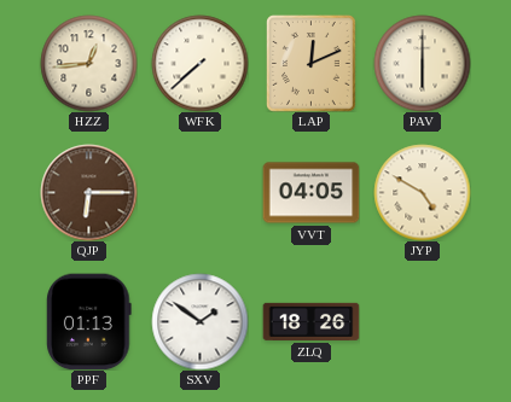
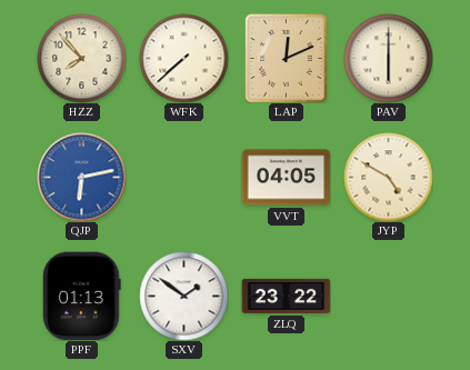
HZZ: 12:44 -> 7:53 (81, 58)
QJP: 6:15 -> 6:13 (81, 177)
QJP dial: brown -> blue (81, 177)
ZLQ: 18:26 -> 23:22 (286, 296)
